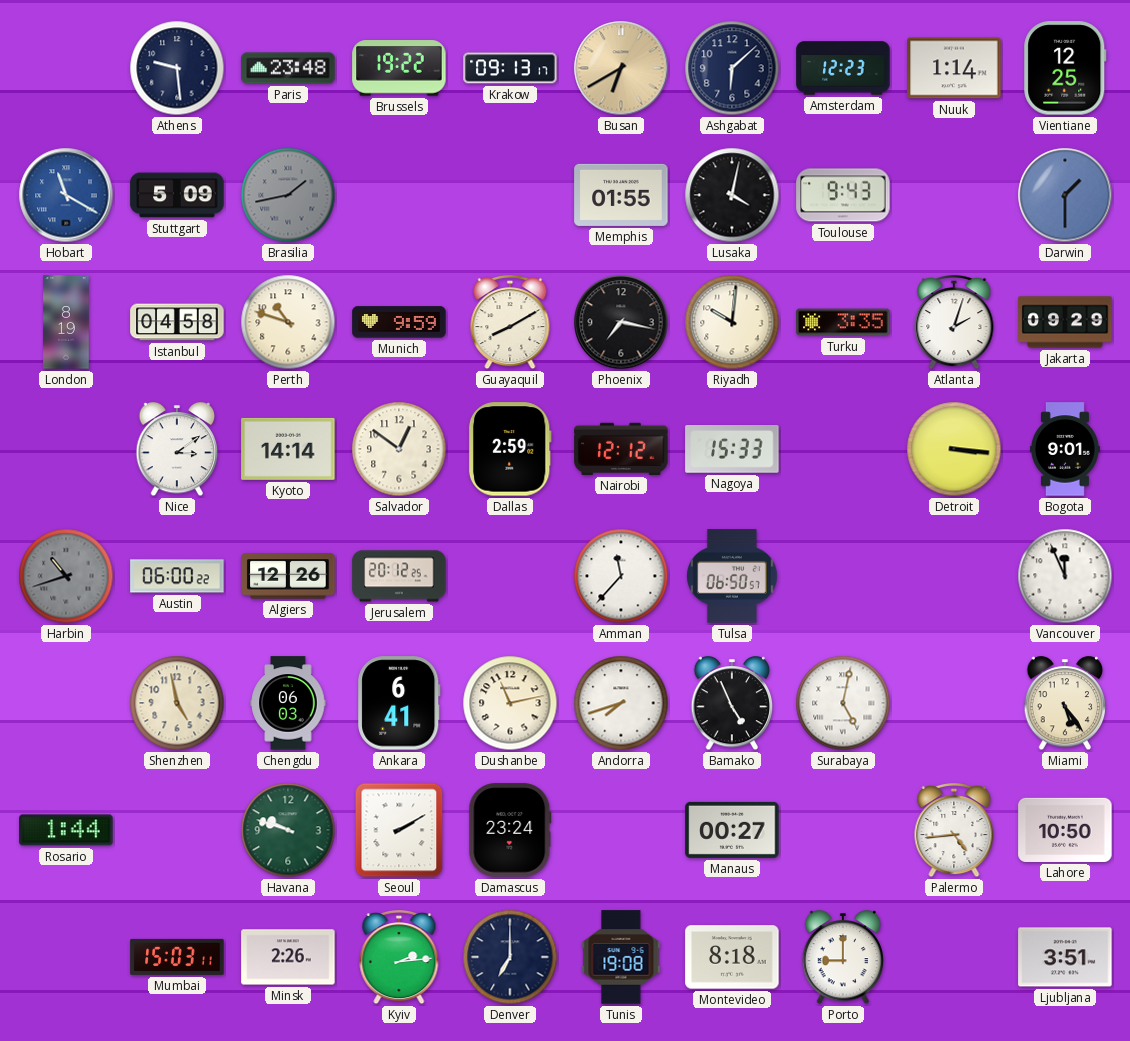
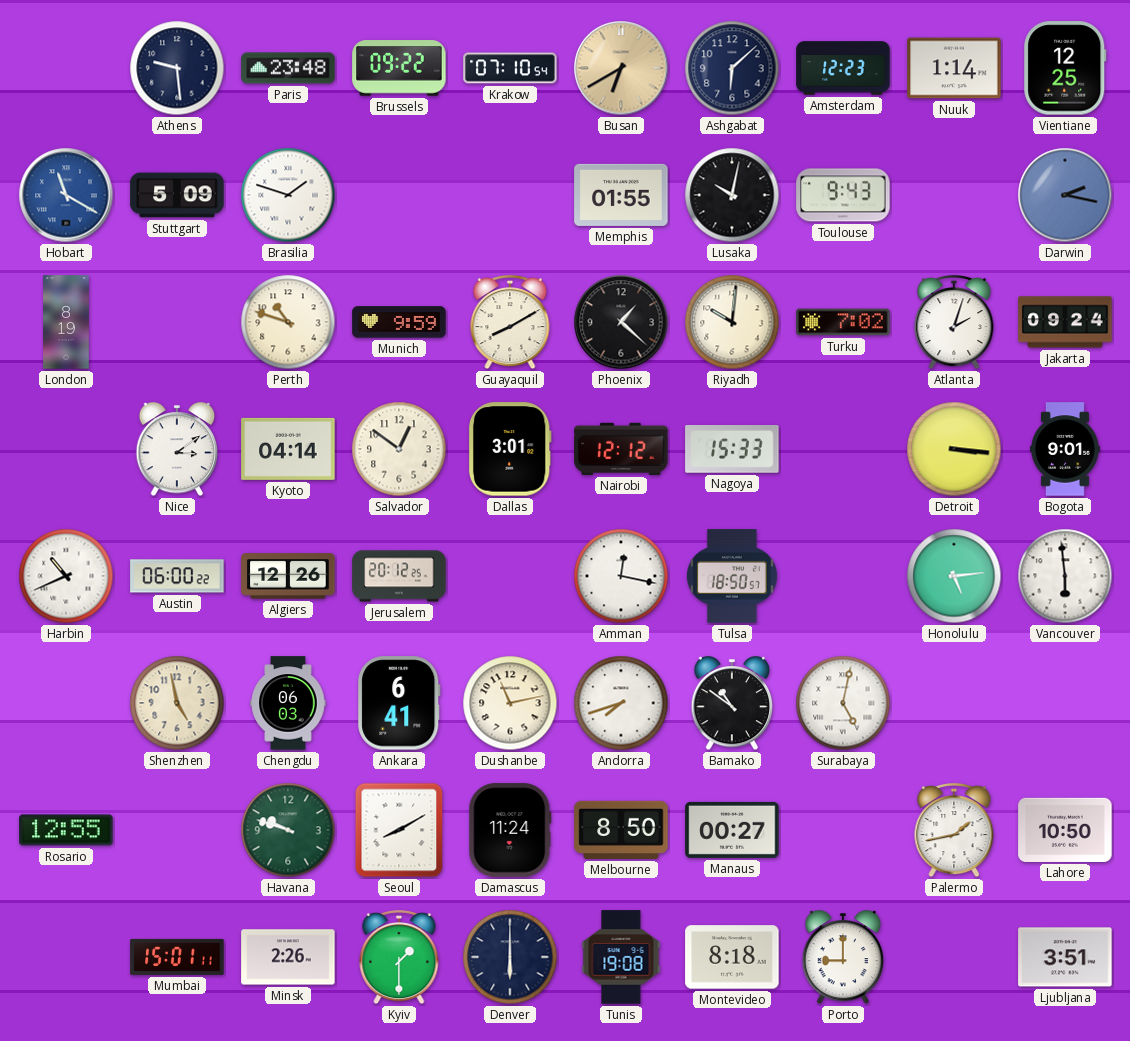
Brussels: 19:22 -> 09:22 (399, 68)
Krakow: 09:13 -> 07:10 (510, 68)
Brasilia: 1:43 -> 1:48 (288, 195)
Brasilia dial: grey -> white (288, 195)
Lusaka: 4:02 -> 10:02 (732, 195)
Darwin: 1:30 -> 2:17 (1065, 195)
Istanbul: 04:58 -> none (177, 322)
Phoenix: 7:17 -> 1:22 (621, 322)
Turku: 3:35 -> 7:02 (843, 322)
Jakarta: 09:29 -> 09:24 (1065, 322)
Kyoto: 14:14 -> 04:14 (288, 449)
Dallas: 2:59 -> 3:01 (510, 449)
Harbin: 10:42 -> 10:41 (66, 576)
Harbin dial: grey -> white (66, 576)
Amman: 11:37 -> 12:17 (621, 576)
Tulsa: 06:50 -> 18:50 (732, 576)
Honolulu: none -> 5:14 (954, 576)
Vancouver: 11:56 -> 5:59 (1065, 576)
Bamako: 4:56 -> 10:51 (732, 704)
Miami: 5:24 -> none (1065, 704)
Rosario: 1:44 -> 12:55 (66, 830)
Seoul: 2:10 -> 8:10 (399, 830)
Damascus: 23:24 -> 11:24 (510, 830)
Melbourne: none -> 8:50 (621, 830)
Palermo: 4:44 -> 1:43 (954, 831)
Mumbai: 15:03 -> 15:01 (177, 957)
Kyiv: 2:14 -> 1:30 (399, 958)
Denver: 7:00 -> 6:00 (510, 957)
